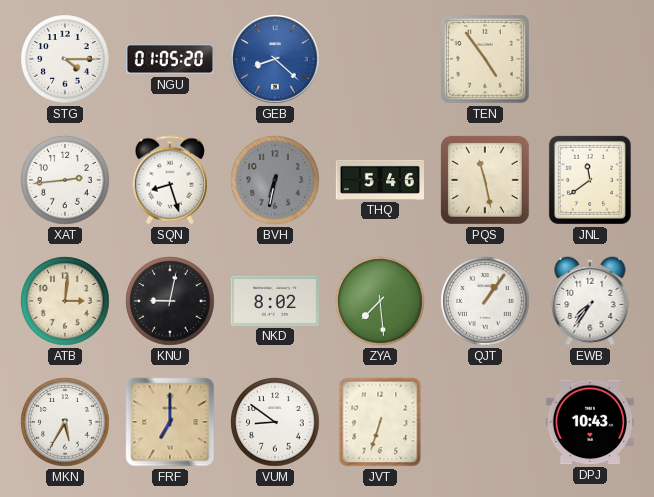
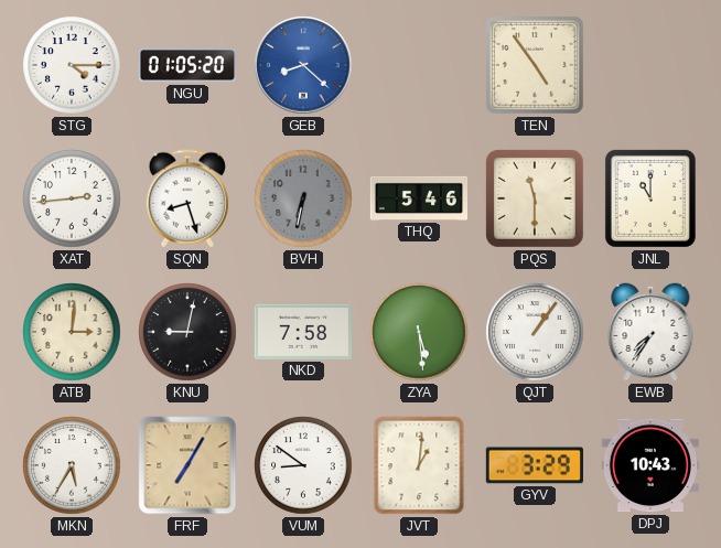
PQS: 11:28 -> 11:30 (536, 200)
JNL: 11:39 -> 11:00 (650, 198)
NKD: 8:02 -> 7:58 (303, 332)
ZYA: 7:29 -> 5:29 (419, 332)
FRF: 7:00 -> 7:05 (187, 465)
JVT: 6:33 -> 1:01 (419, 465)
GYV: none -> 3:29 (535, 465)
